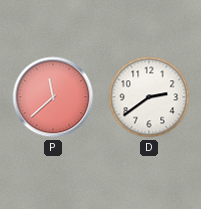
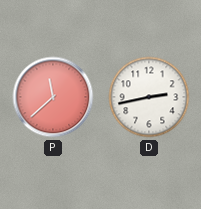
D: 2:39 -> 2:43 (149, 97)
